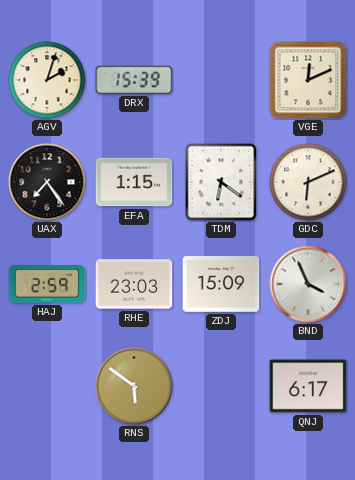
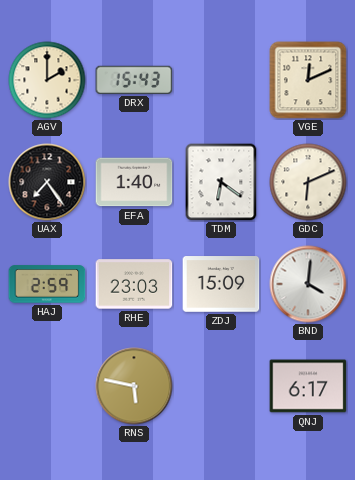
AGV: 2:03 -> 2:00 (47, 80)
DRX: 15:39 -> 15:43 (134, 80)
EFA: 1:15 -> 1:40 (134, 182)
BND: 3:56 -> 4:01 (308, 284)
RNS: 5:51 -> 5:47 (134, 386)
